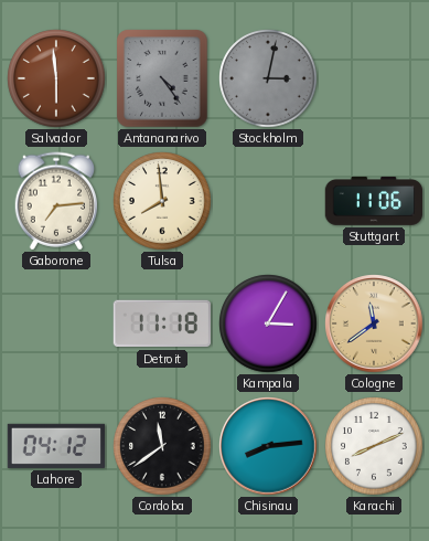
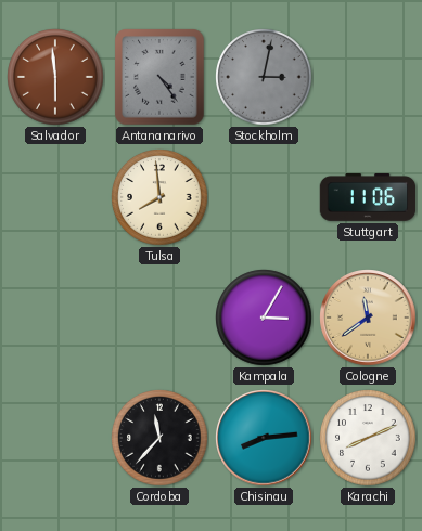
Gaborone: 7:14 -> none (56, 201)
Detroit: 11:18 -> none (162, 323)
Lahore: 04:12 -> none (56, 446)
Cordoba: 11:39 -> 11:37 (159, 438)
